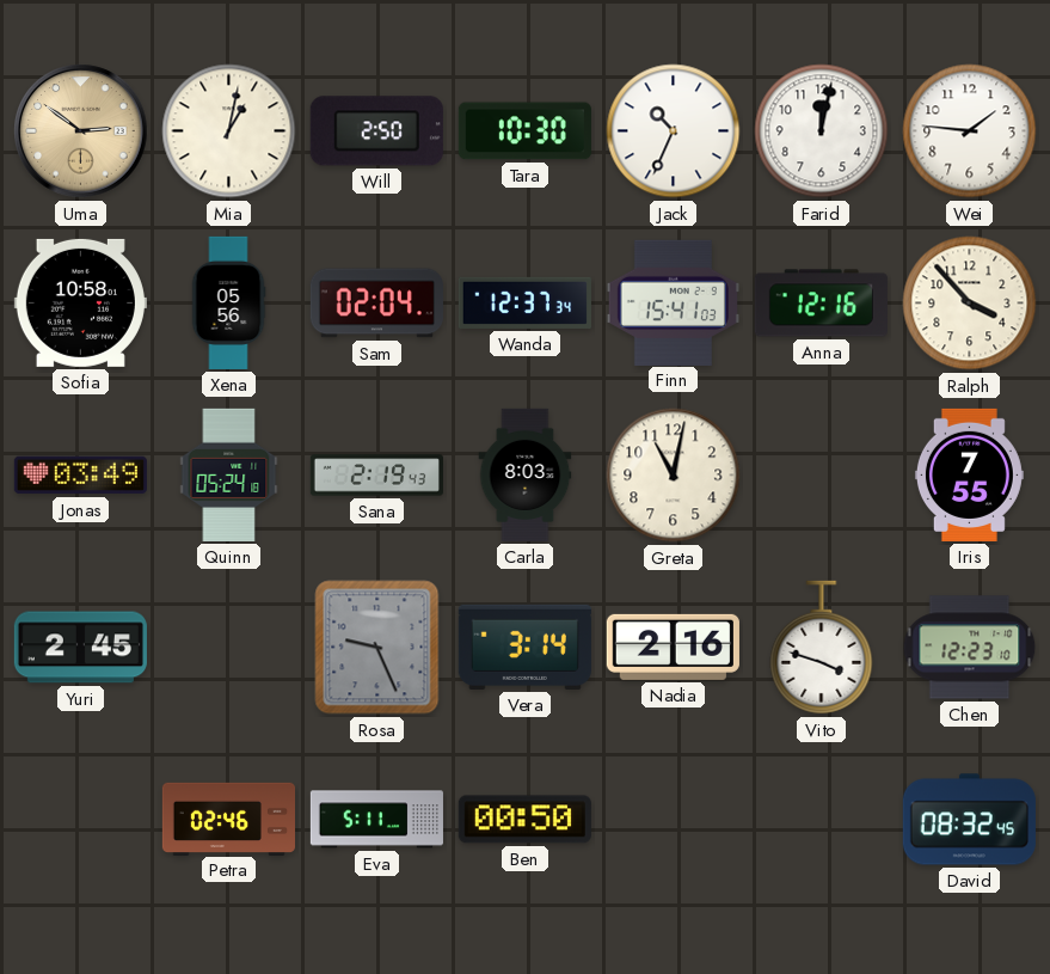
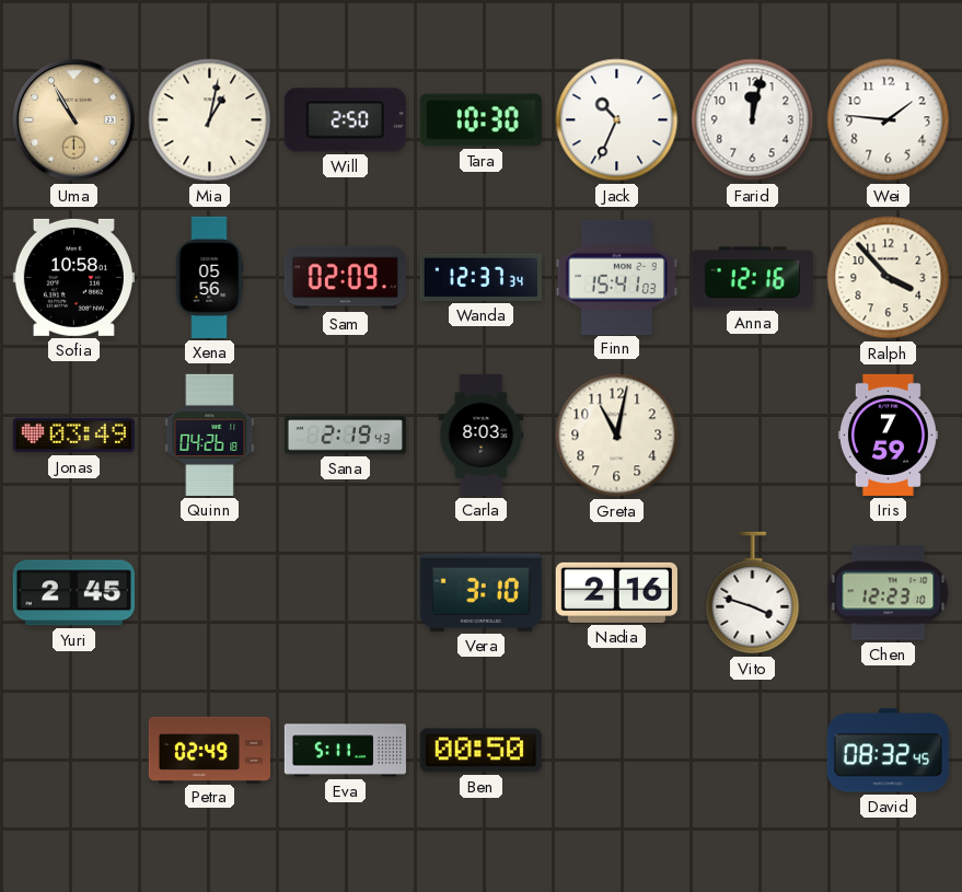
Uma: 2:51 -> 10:55 (74, 120)
Sam: 02:04 -> 02:09 (345, 278)
Quinn: 05:24 -> 04:26 (210, 435)
Iris: 7:55 -> 7:59 (888, 435)
Rosa: 9:26 -> none (377, 648)
Vera: 3:14 -> 3:10 (480, 592)
Petra: 02:46 -> 02:49 (209, 750)
